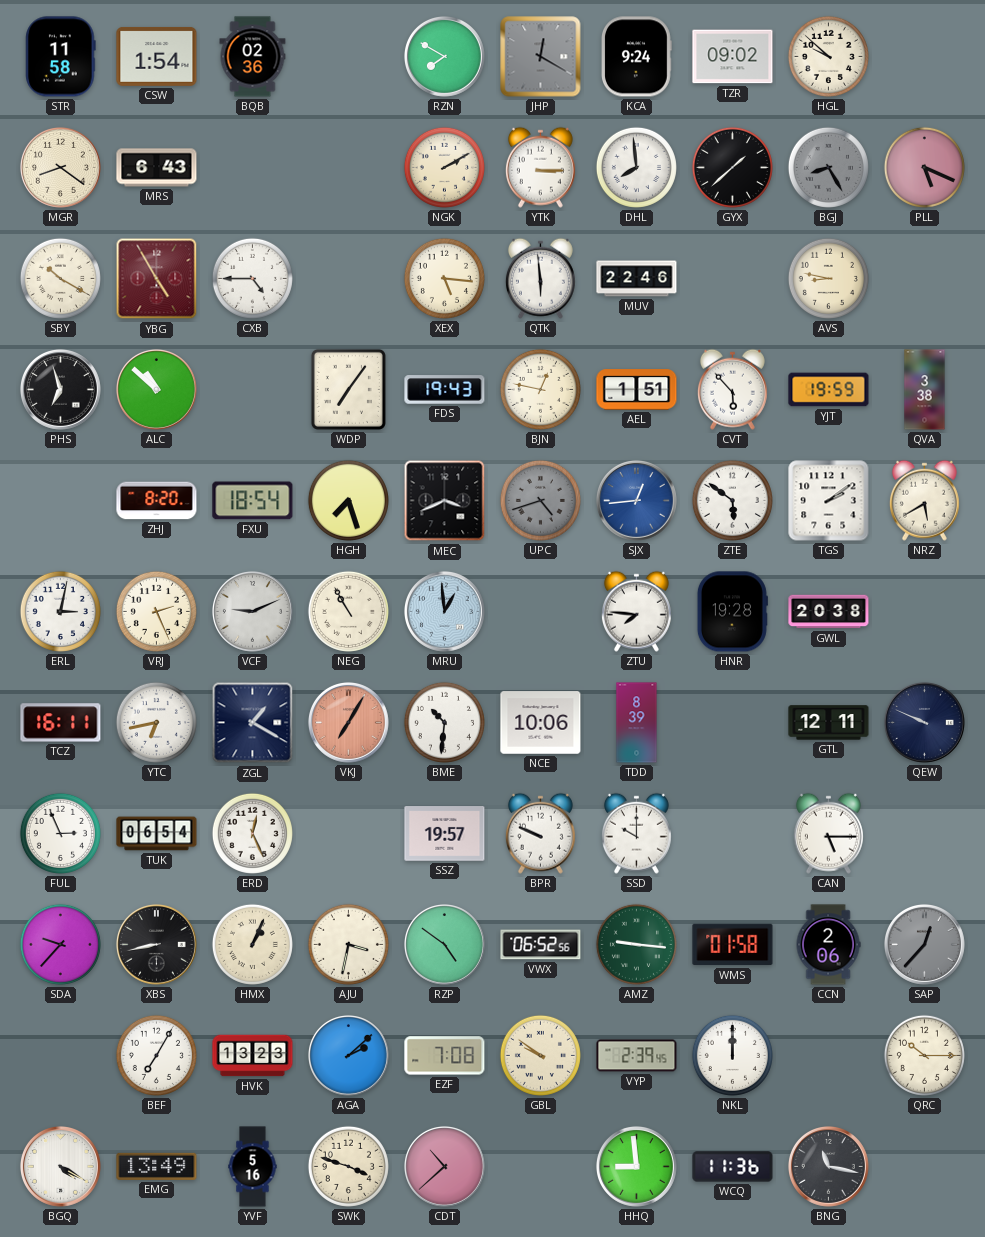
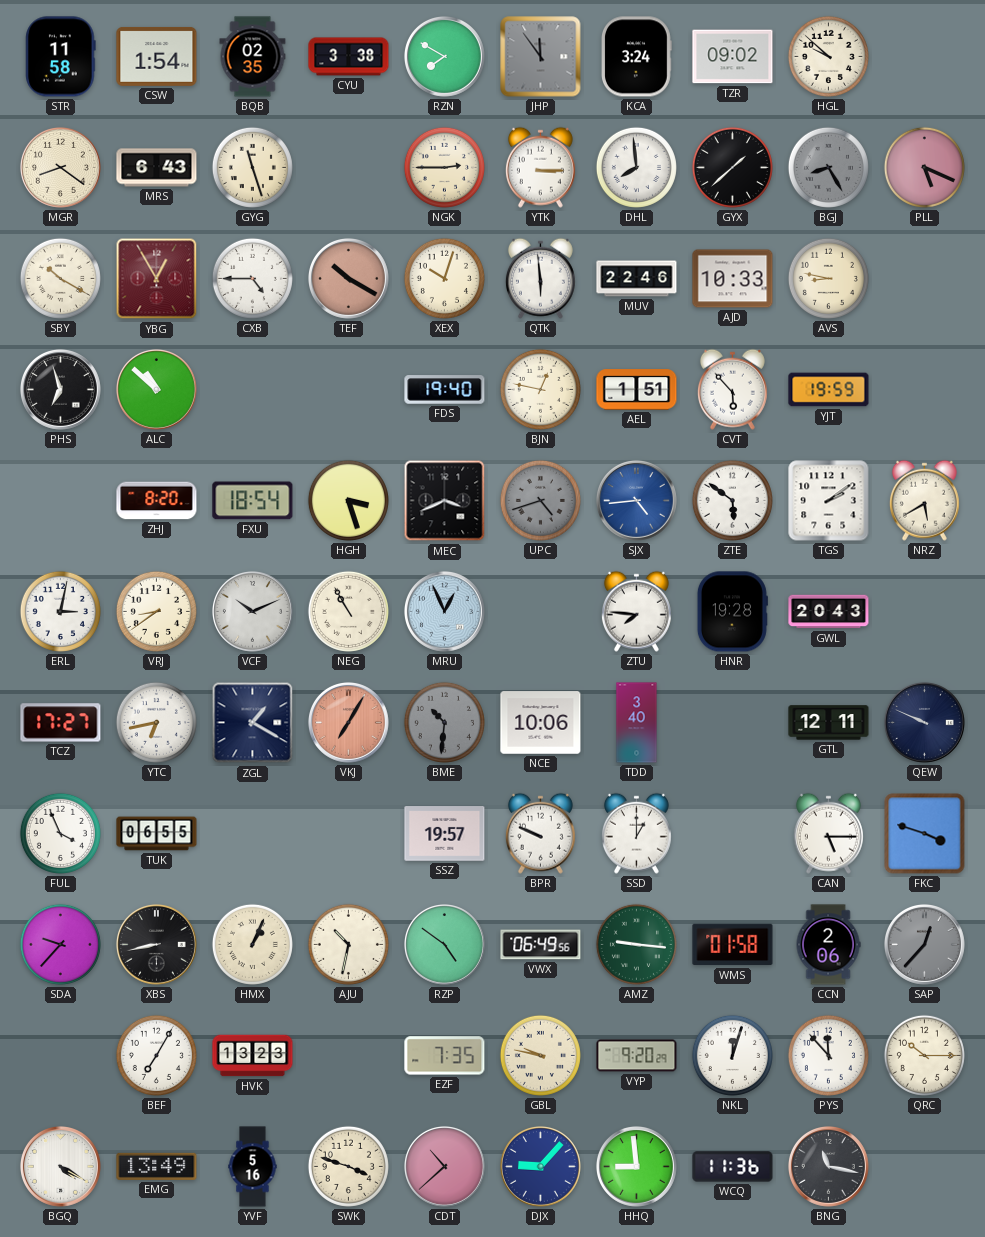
BQB: 02:36 -> 02:35 (253, 57)
CYU: none -> 3:38 (349, 57)
JHP: 12:20 -> 11:54 (541, 57)
KCA: 9:24 -> 3:24 (637, 57)
GYG: none -> 11:27 (252, 167)
NGK: 2:10 -> 2:45 (444, 167)
YBG: 4:55 -> 12:55 (157, 279)
TEF: none -> 10:20 (348, 278)
XEX: 5:16 -> 10:03 (444, 278)
AJD: none -> 10:33 (733, 279)
WDP: 7:06 -> none (348, 389)
FDS: 19:43 -> 19:40 (445, 390)
QVA: 3:38 -> none (925, 390)
HGH: 7:27 -> 3:27 (348, 500)
SJX: 12:44 -> 4:44 (636, 500)
VRJ: 2:26 -> 8:39 (156, 611)
VCF: 9:11 -> 10:11 (252, 611)
MRU: 12:59 -> 12:56 (444, 611)
GWL: 20:38 -> 20:43 (829, 612)
TCZ: 16:11 -> 17:27 (61, 723)
BME dial: white -> grey (444, 722)
TDD: 8:39 -> 3:40 (637, 723)
FUL: 2:56 -> 3:56 (60, 833)
TUK: 06:54 -> 06:55 (157, 834)
ERD: 12:26 -> none (252, 833)
SSD: 10:00 -> 1:00 (636, 833)
FKC: none -> 3:48 (925, 834)
AJU: 3:32 -> 10:32 (348, 944)
VWX: 06:52 -> 06:49 (541, 945)
AGA: 2:08 -> none (348, 1055)
EZF: 7:08 -> 7:35 (445, 1056)
GBL: 9:51 -> 9:47 (540, 1055)
VYP: 2:39 -> 9:20 (637, 1056)
NKL: 12:00 -> 12:03 (732, 1055)
PYS: none -> 11:53 (828, 1055)
DJX: none -> 9:07 (540, 1166)
